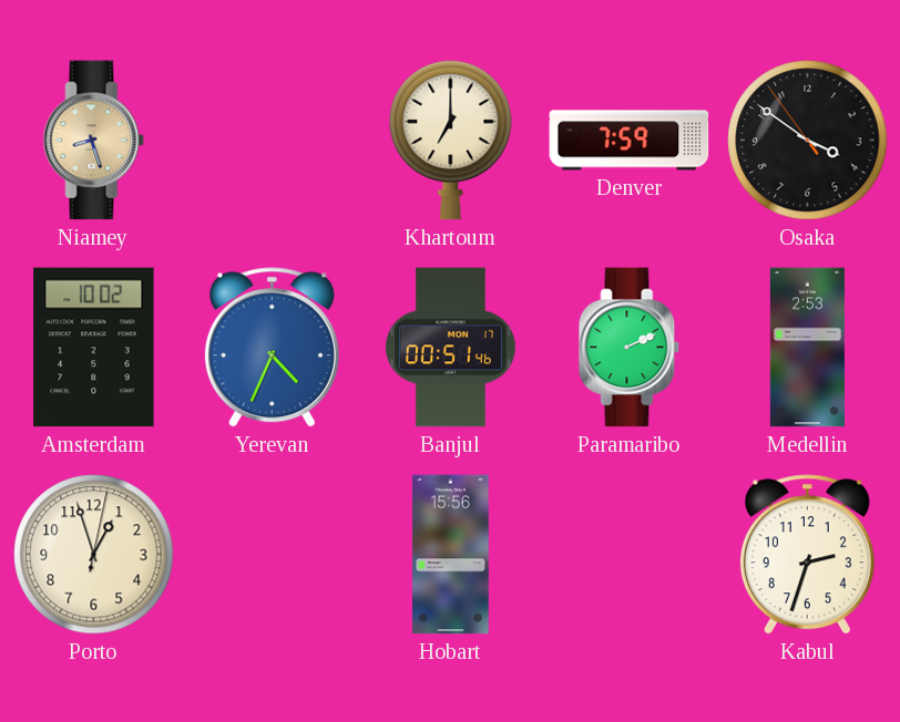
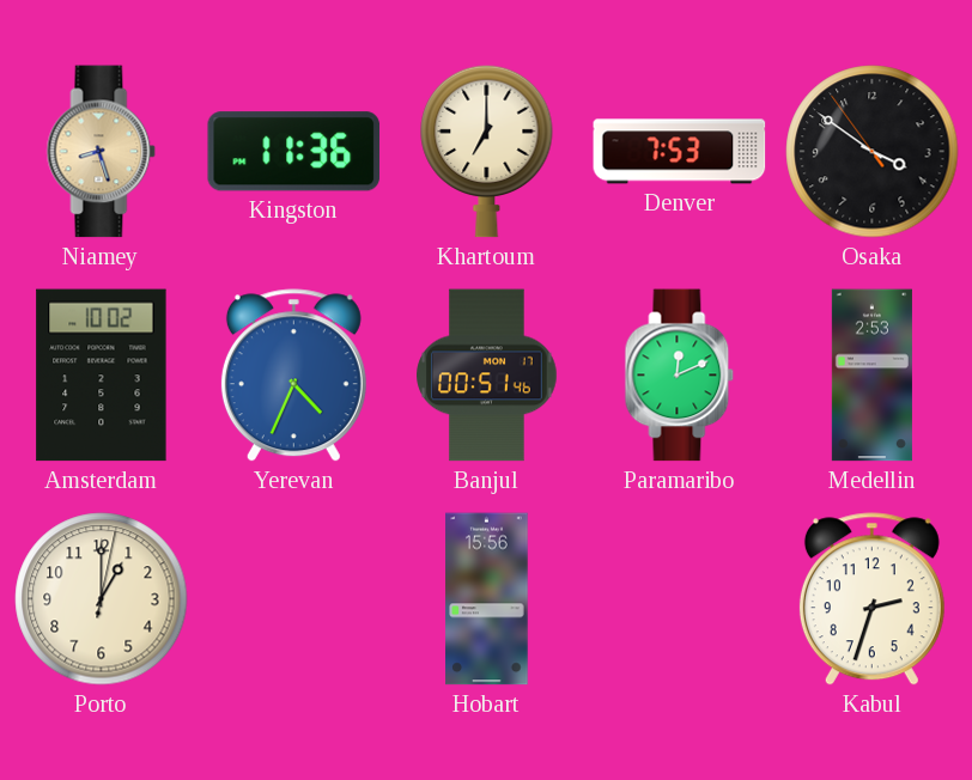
Kingston: none -> 11:36 (294, 152)
Denver: 7:59 -> 7:53 (680, 152)
Paramaribo: 2:11 -> 12:11 (680, 376)
Porto: 12:57 -> 1:00 (102, 599)
